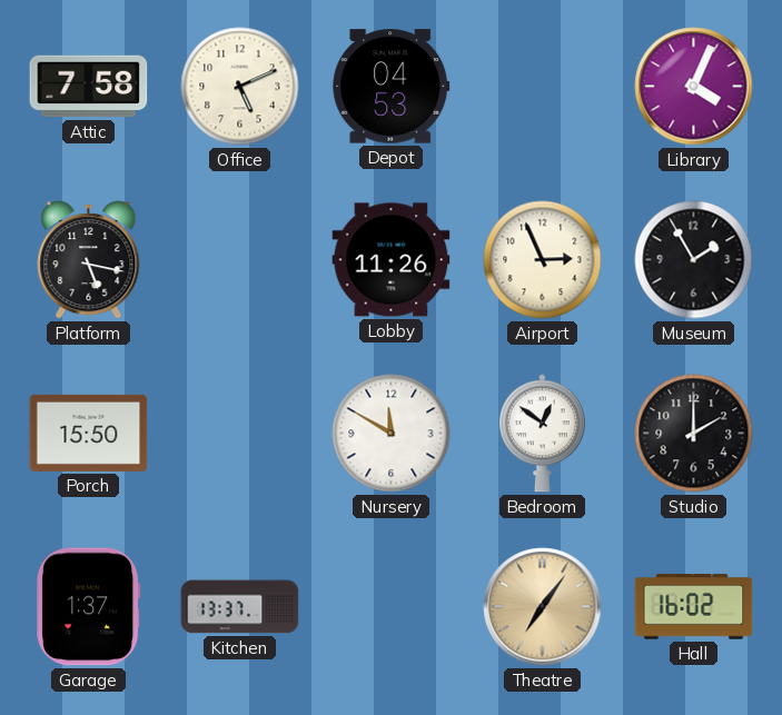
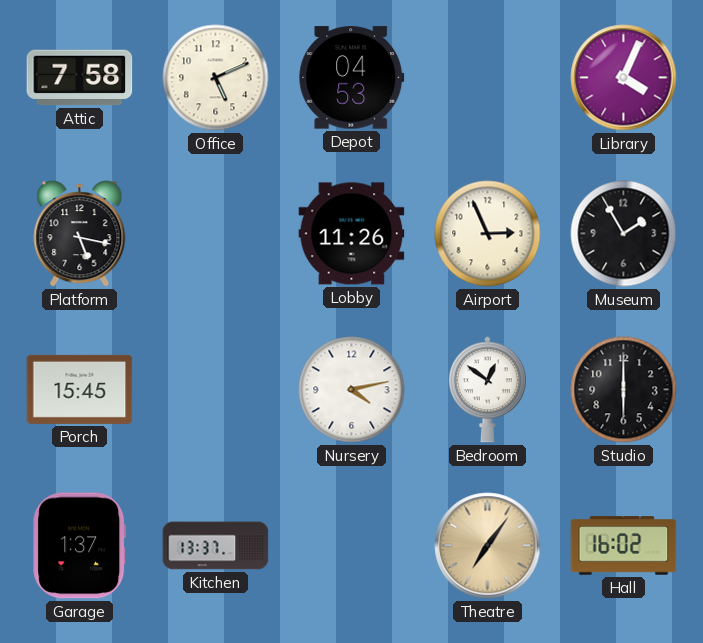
Porch: 15:50 -> 15:45 (80, 389)
Nursery: 11:50 -> 4:13 (352, 390)
Studio: 2:00 -> 6:00 (624, 390)
